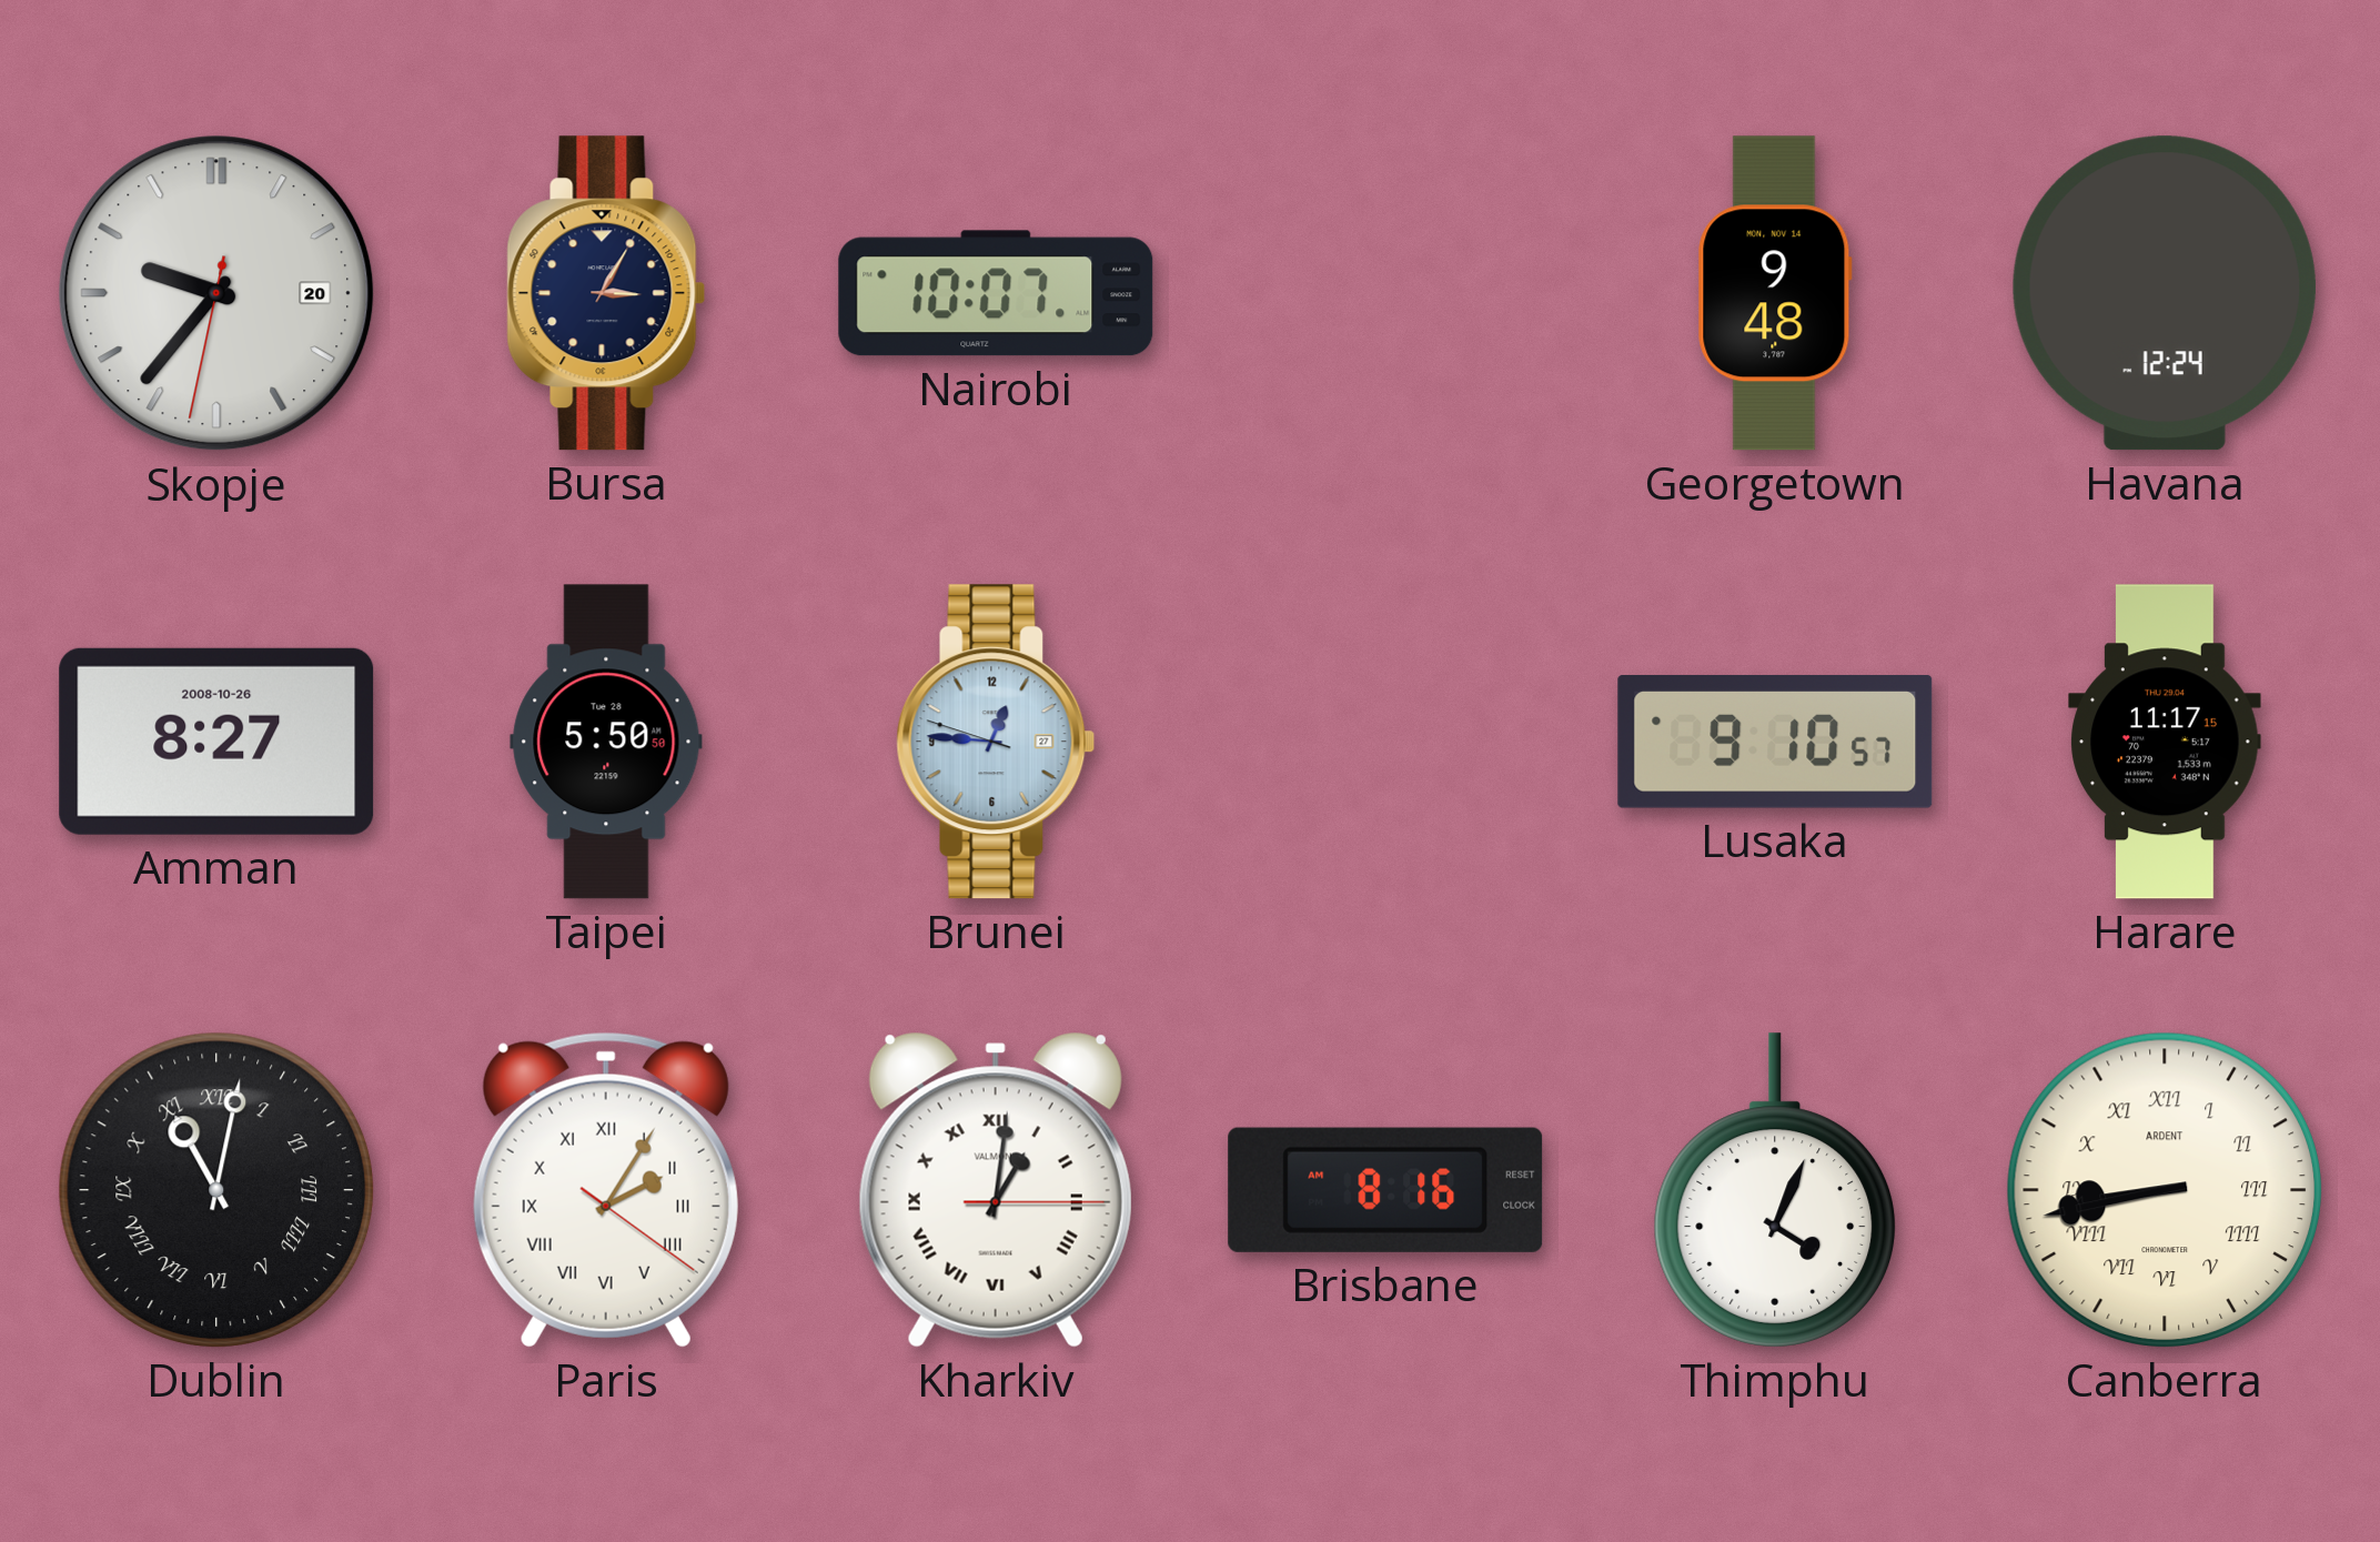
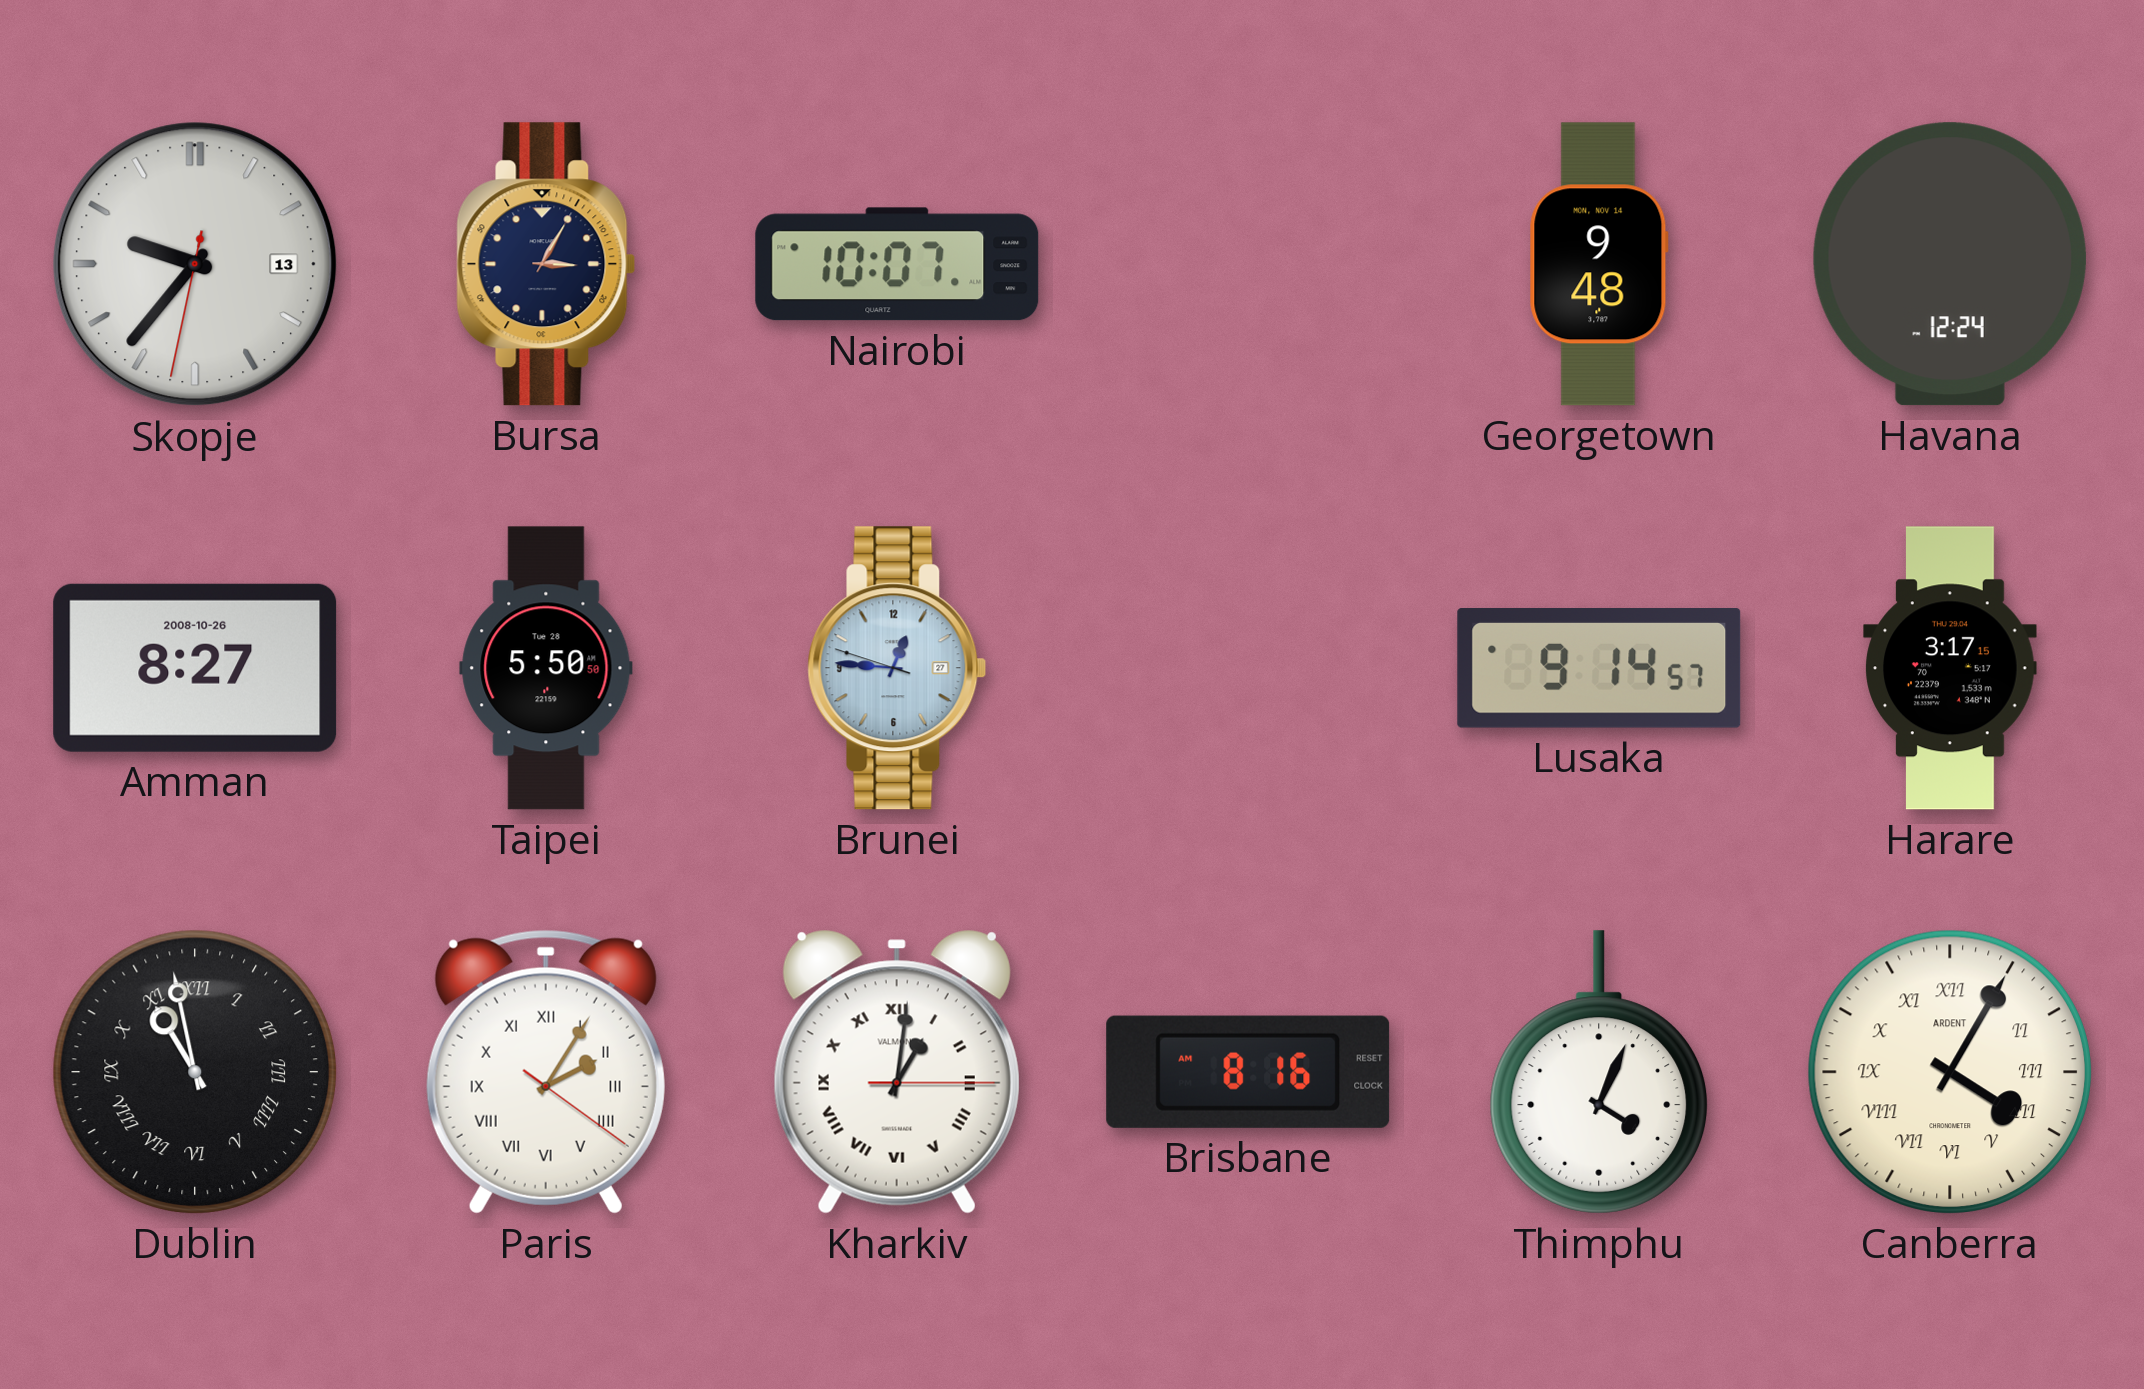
Skopje date: 20 -> 13 (195, 264)
Lusaka: 9:10 -> 9:14 (1599, 669)
Harare: 11:17 -> 3:17 (1950, 668)
Dublin: 11:02 -> 10:58 (195, 1072)
Canberra: 8:43 -> 4:05 (1950, 1072)
